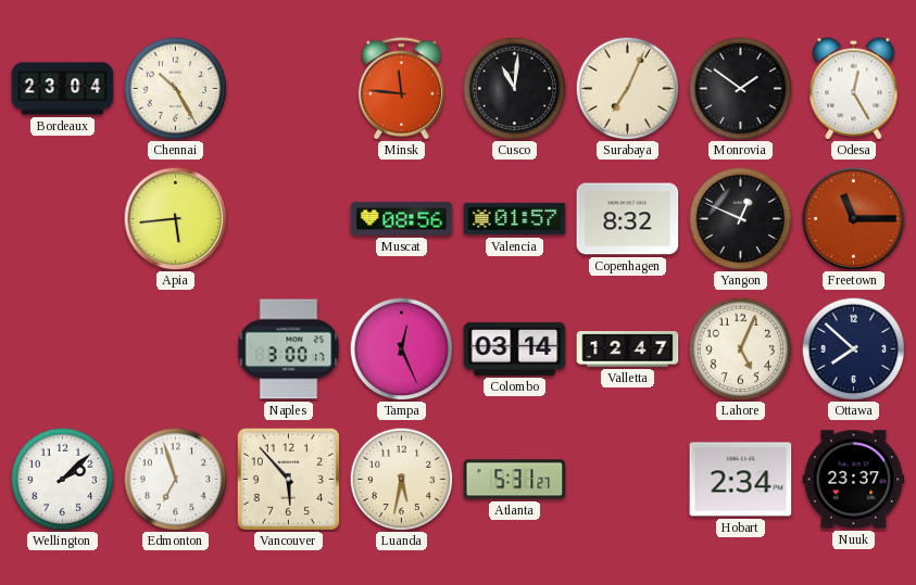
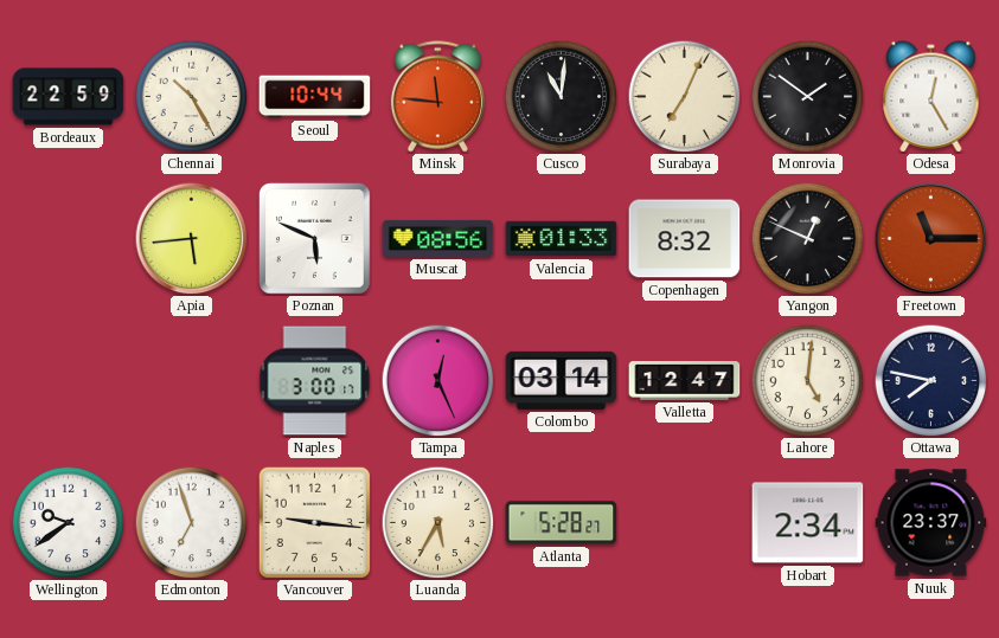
Bordeaux: 23:04 -> 22:59 (69, 97)
Seoul: none -> 10:44 (315, 97)
Poznan: none -> 5:49 (315, 239)
Valencia: 01:57 -> 01:33 (562, 239)
Lahore: 5:04 -> 5:01 (807, 380)
Ottawa: 7:52 -> 7:47 (930, 380)
Wellington: 2:08 -> 9:39 (68, 522)
Vancouver: 5:53 -> 9:16 (314, 522)
Luanda: 5:32 -> 5:35 (437, 522)
Atlanta: 5:31 -> 5:28 (562, 523)
